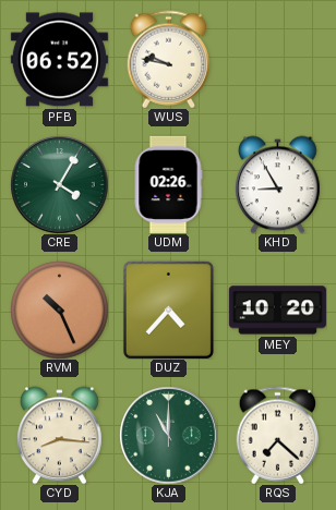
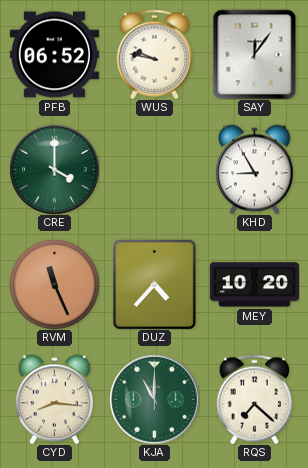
SAY: none -> 12:06 (255, 54)
CRE: 4:05 -> 4:00 (54, 169)
UDM: 02:26 -> none (168, 184)
RVM: 10:26 -> 11:26 (54, 284)
